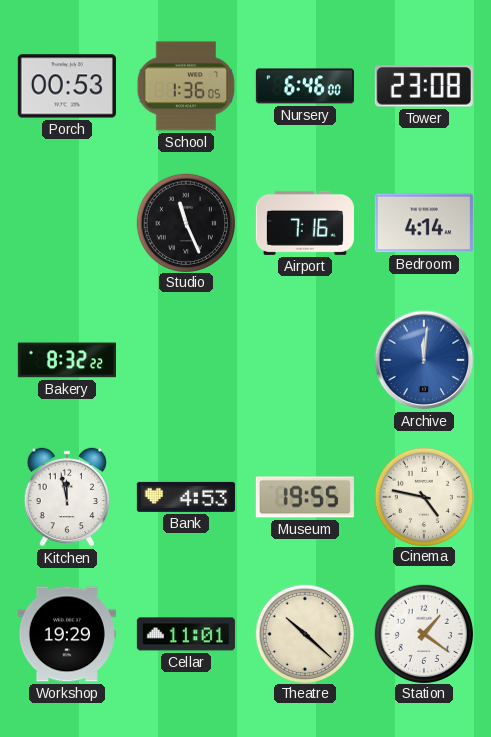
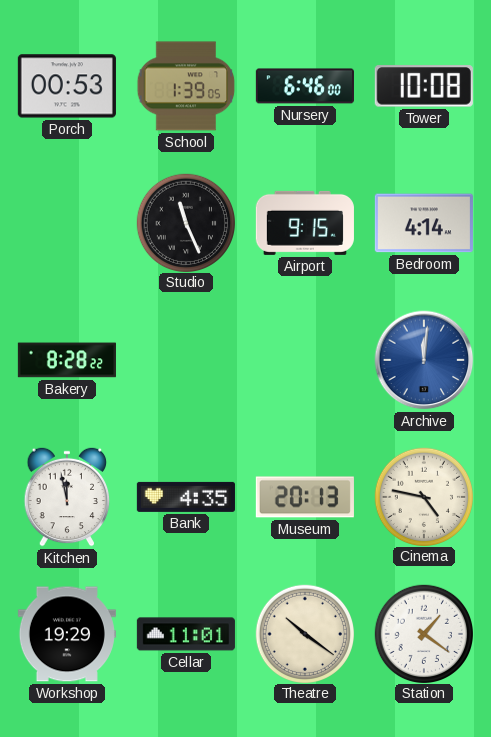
School: 1:36 -> 1:39 (186, 86)
Tower: 23:08 -> 10:08 (424, 86)
Airport: 7:16 -> 9:15 (305, 223)
Bakery: 8:32 -> 8:28 (67, 360)
Bank: 4:53 -> 4:35 (186, 497)
Museum: 19:55 -> 20:13 (305, 497)
Theatre: 10:22 -> 10:21 (304, 633)
